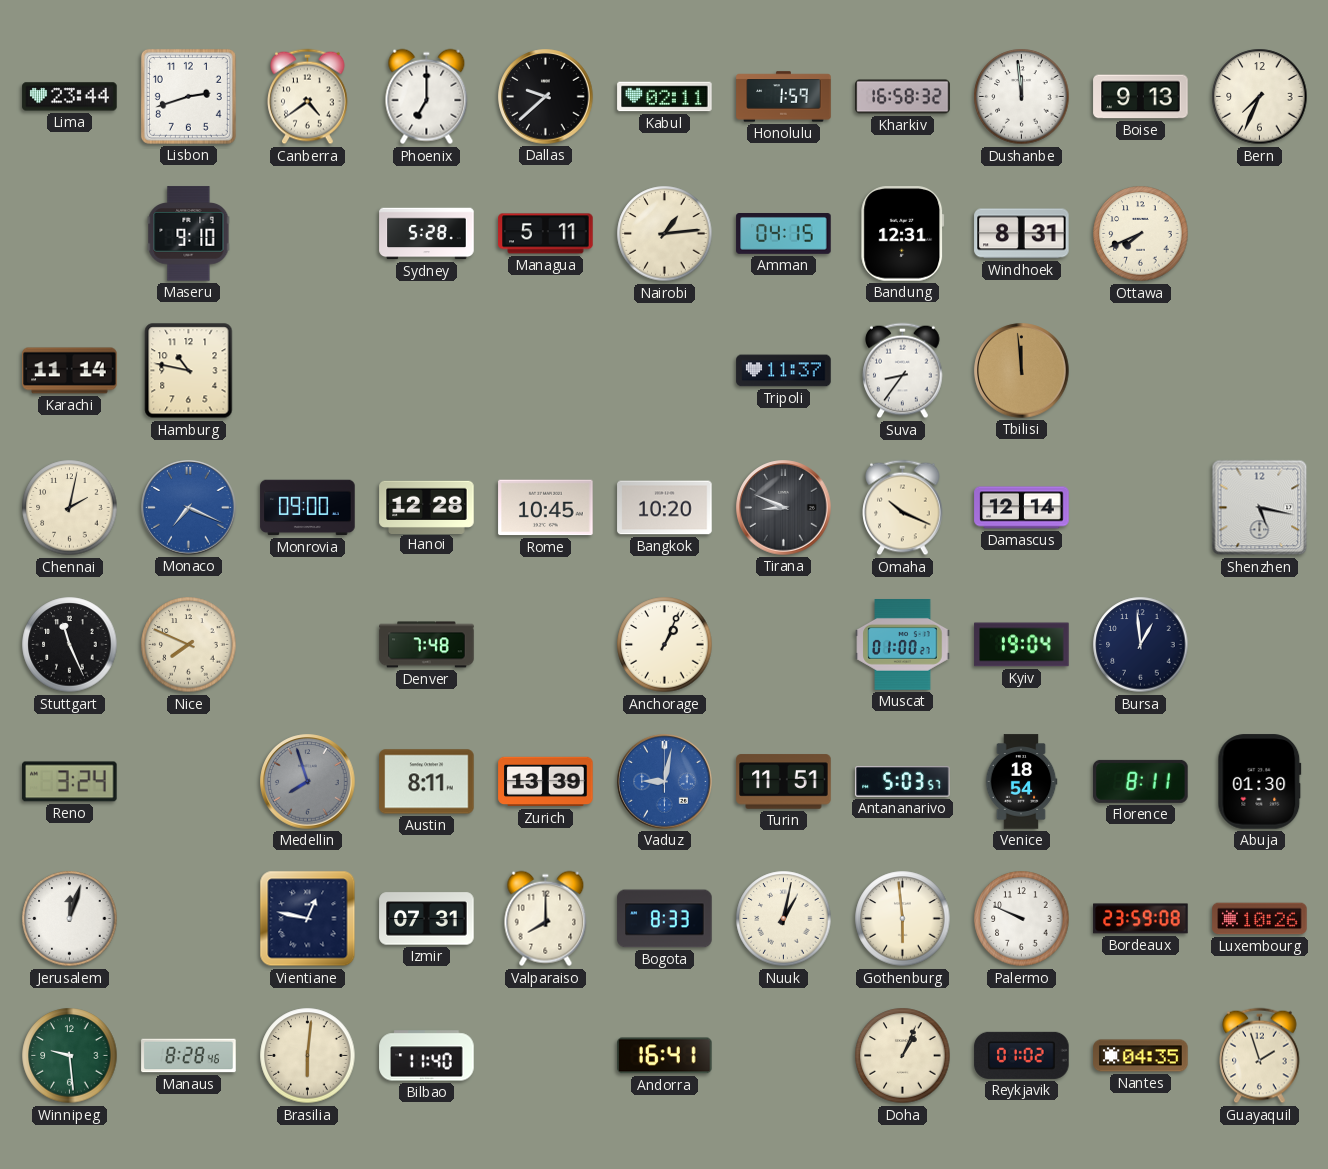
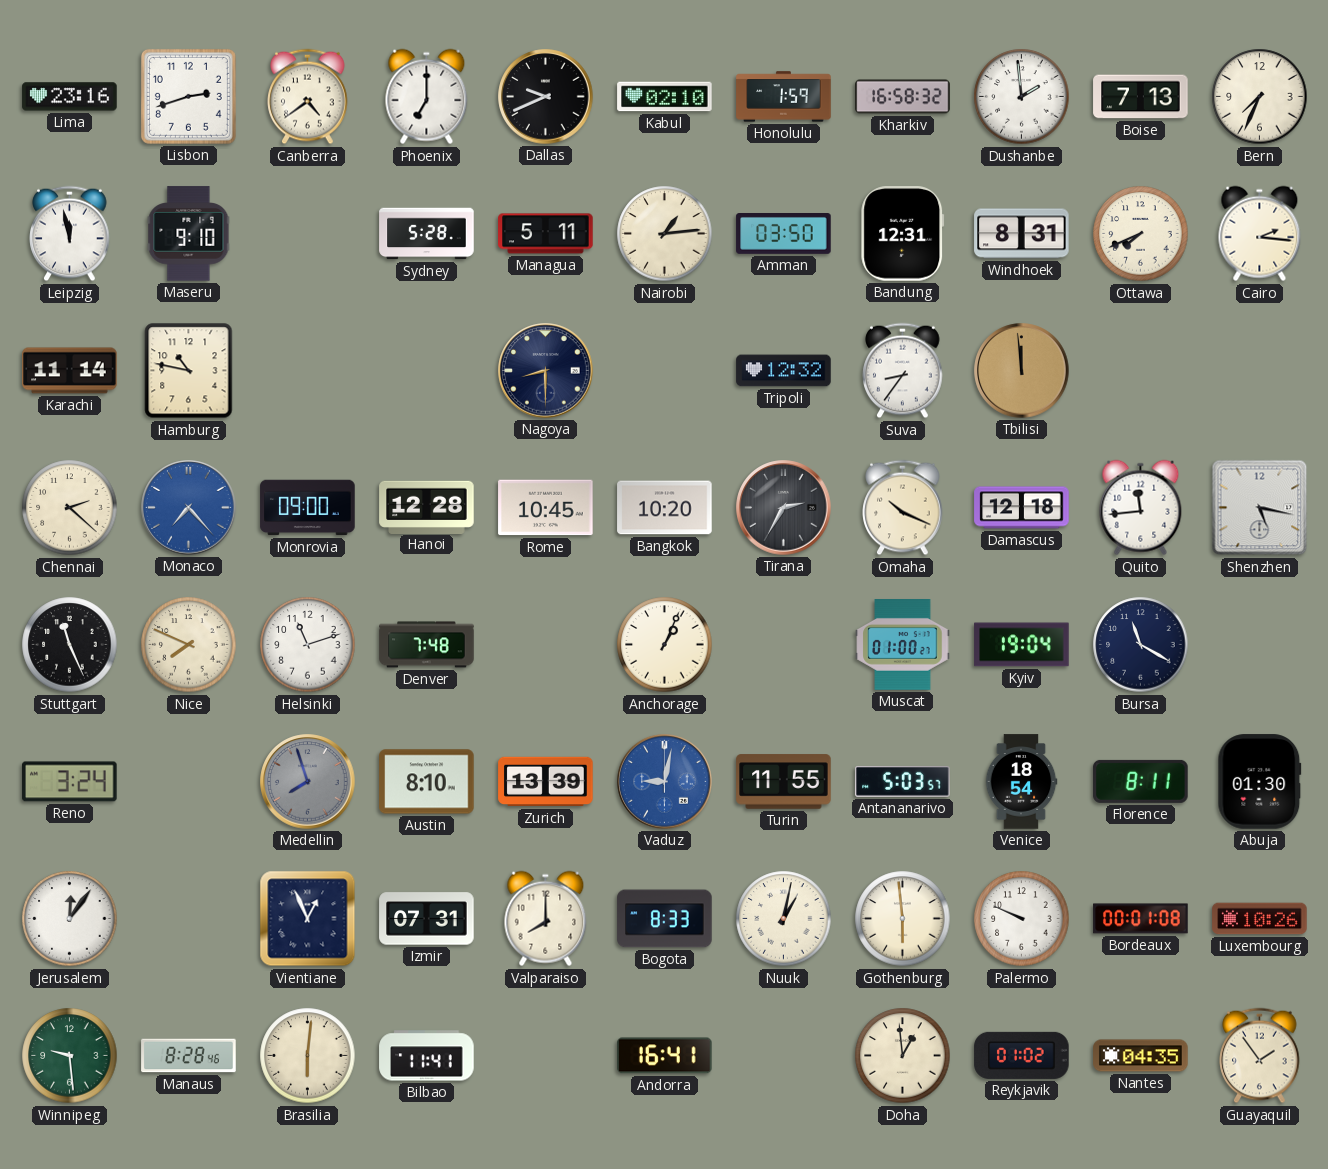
Lima: 23:44 -> 23:16 (70, 97)
Dallas: 9:38 -> 9:41 (546, 97)
Kabul: 02:11 -> 02:10 (665, 97)
Dushanbe: 11:59 -> 1:59 (1022, 97)
Boise: 9:13 -> 7:13 (1141, 97)
Leipzig: none -> 11:58 (70, 234)
Amman: 04:15 -> 03:50 (784, 234)
Cairo: none -> 2:16 (1260, 234)
Nagoya: none -> 8:30 (546, 371)
Tripoli: 11:37 -> 12:32 (784, 371)
Chennai: 2:02 -> 2:22 (70, 508)
Monaco: 7:19 -> 7:23 (189, 508)
Tirana: 8:49 -> 2:35 (784, 508)
Damascus: 12:14 -> 12:18 (1022, 508)
Quito: none -> 11:44 (1141, 508)
Helsinki: none -> 11:12 (308, 645)
Bursa: 12:59 -> 11:20 (1141, 645)
Austin: 8:11 -> 8:10 (427, 782)
Turin: 11:51 -> 11:55 (784, 782)
Jerusalem: 12:03 -> 12:06 (70, 919)
Vientiane: 12:47 -> 12:56 (308, 919)
Bordeaux: 23:59 -> 00:01 (1141, 919)
Bilbao: 11:40 -> 11:41 (427, 1056)
Doha: 1:04 -> 12:59 (903, 1056)
Guayaquil: 1:57 -> 1:54 (1260, 1056)
